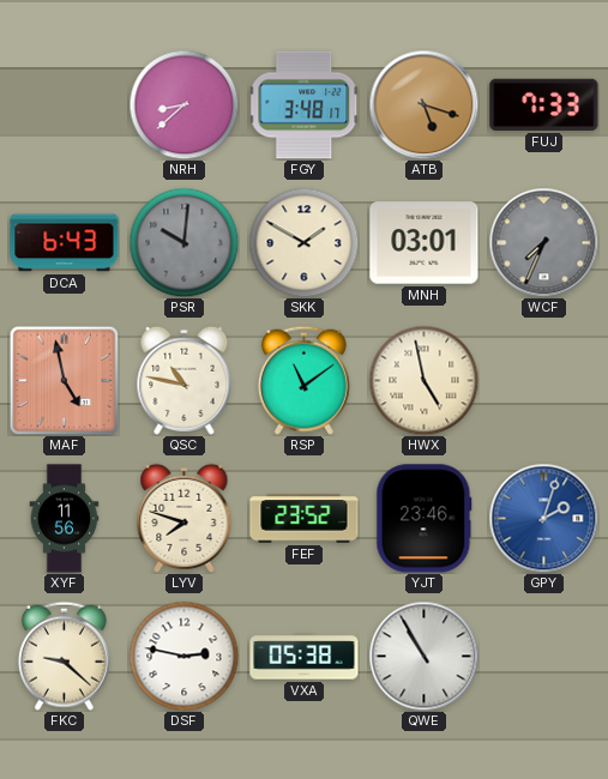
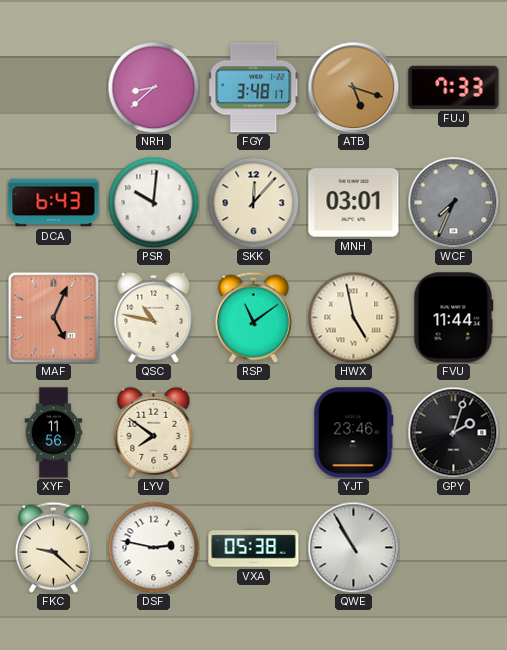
PSR dial: grey -> white (153, 202)
SKK: 1:50 -> 12:07 (253, 202)
MAF: 4:58 -> 5:04 (53, 317)
FVU: none -> 11:44 (454, 318)
LYV: 7:48 -> 7:51 (154, 432)
FEF: 23:52 -> none (305, 519)
GPY dial: blue -> black (453, 432)
